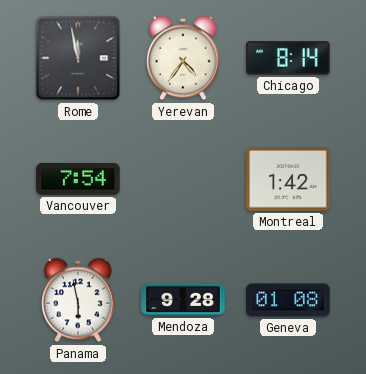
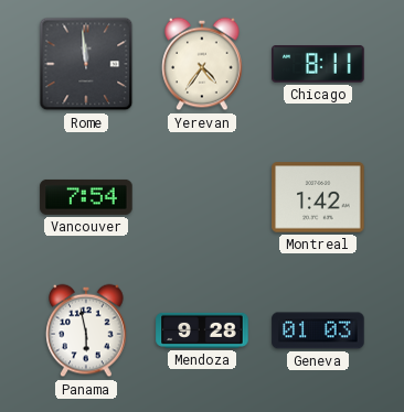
Rome: 11:58 -> 11:59 (86, 64)
Chicago: 8:14 -> 8:11 (318, 64)
Geneva: 01:08 -> 01:03 (318, 330)
